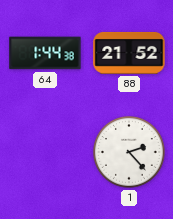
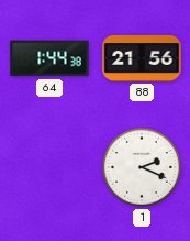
88: 21:52 -> 21:56 (142, 58)
1: 2:23 -> 2:19 (143, 168)
